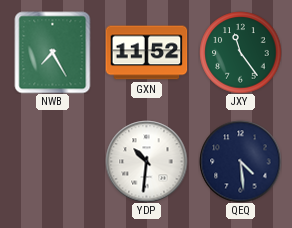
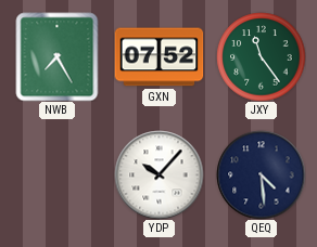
GXN: 11:52 -> 07:52 (158, 57)
YDP: 10:31 -> 10:07 (158, 174)
